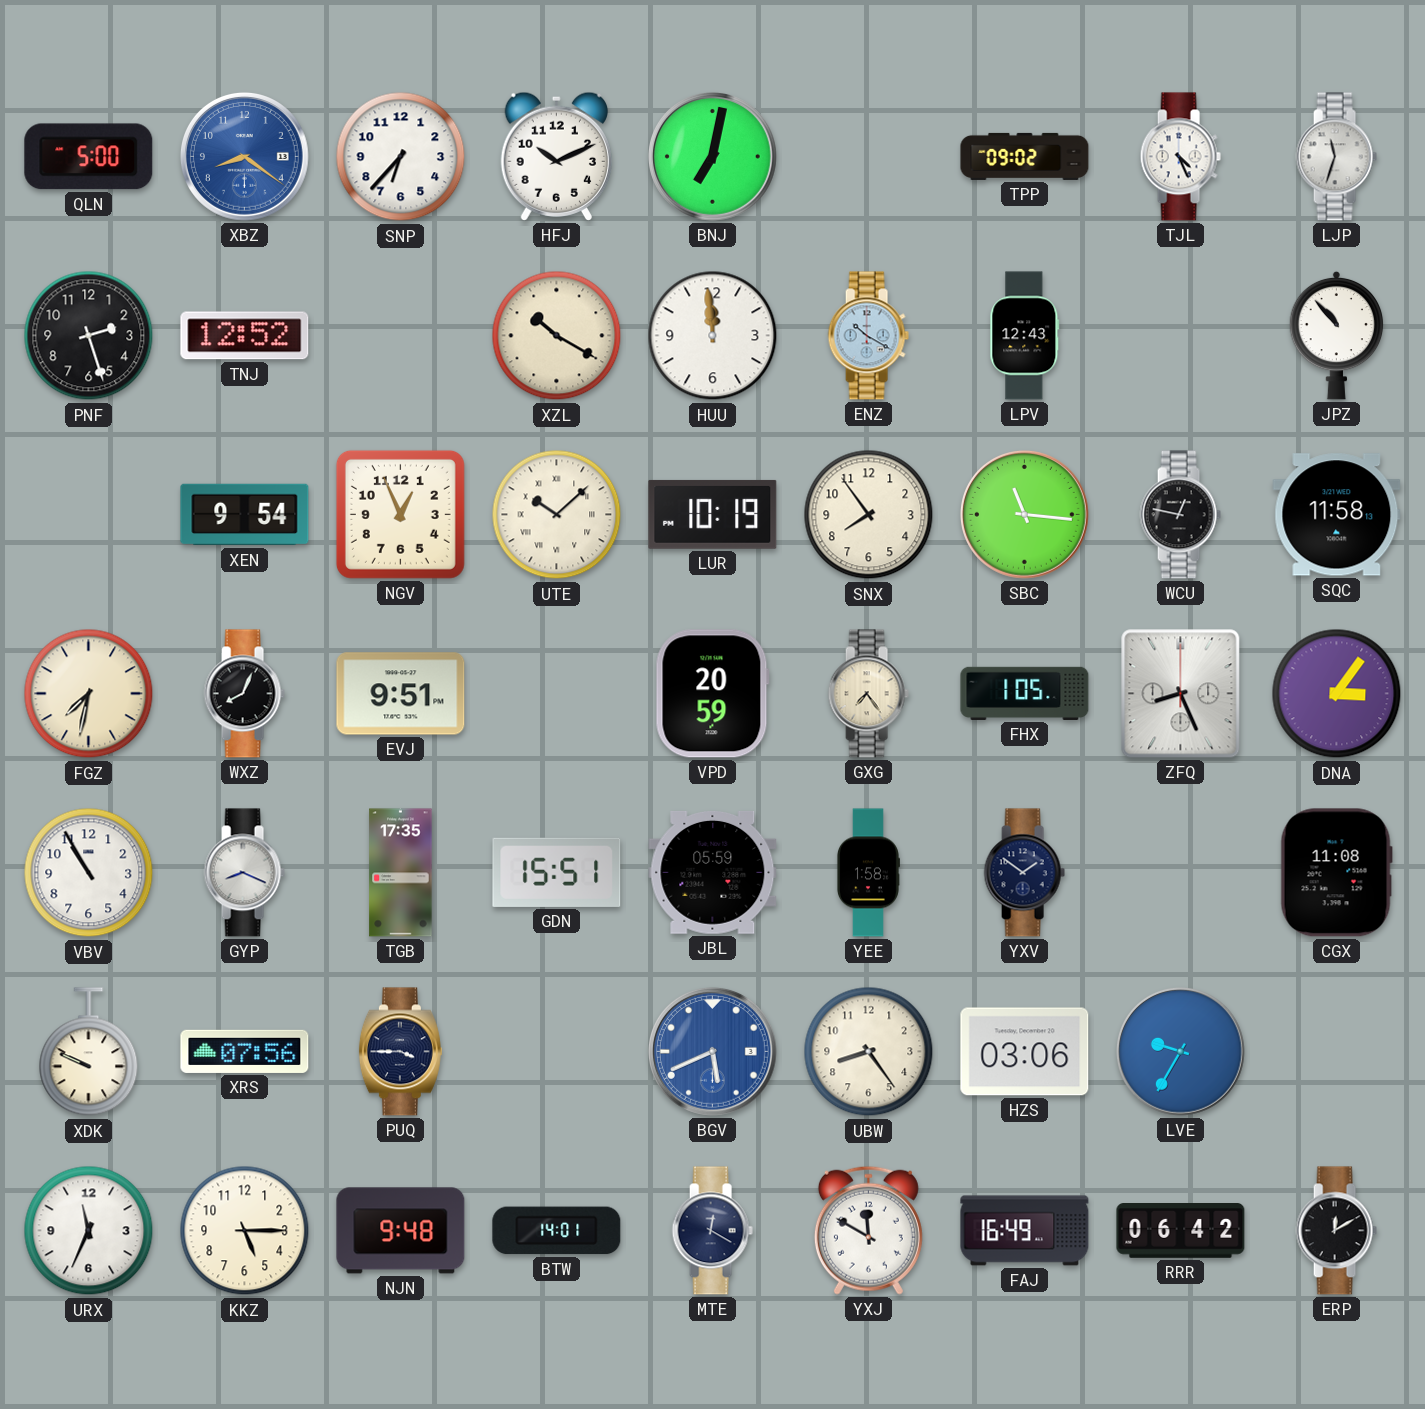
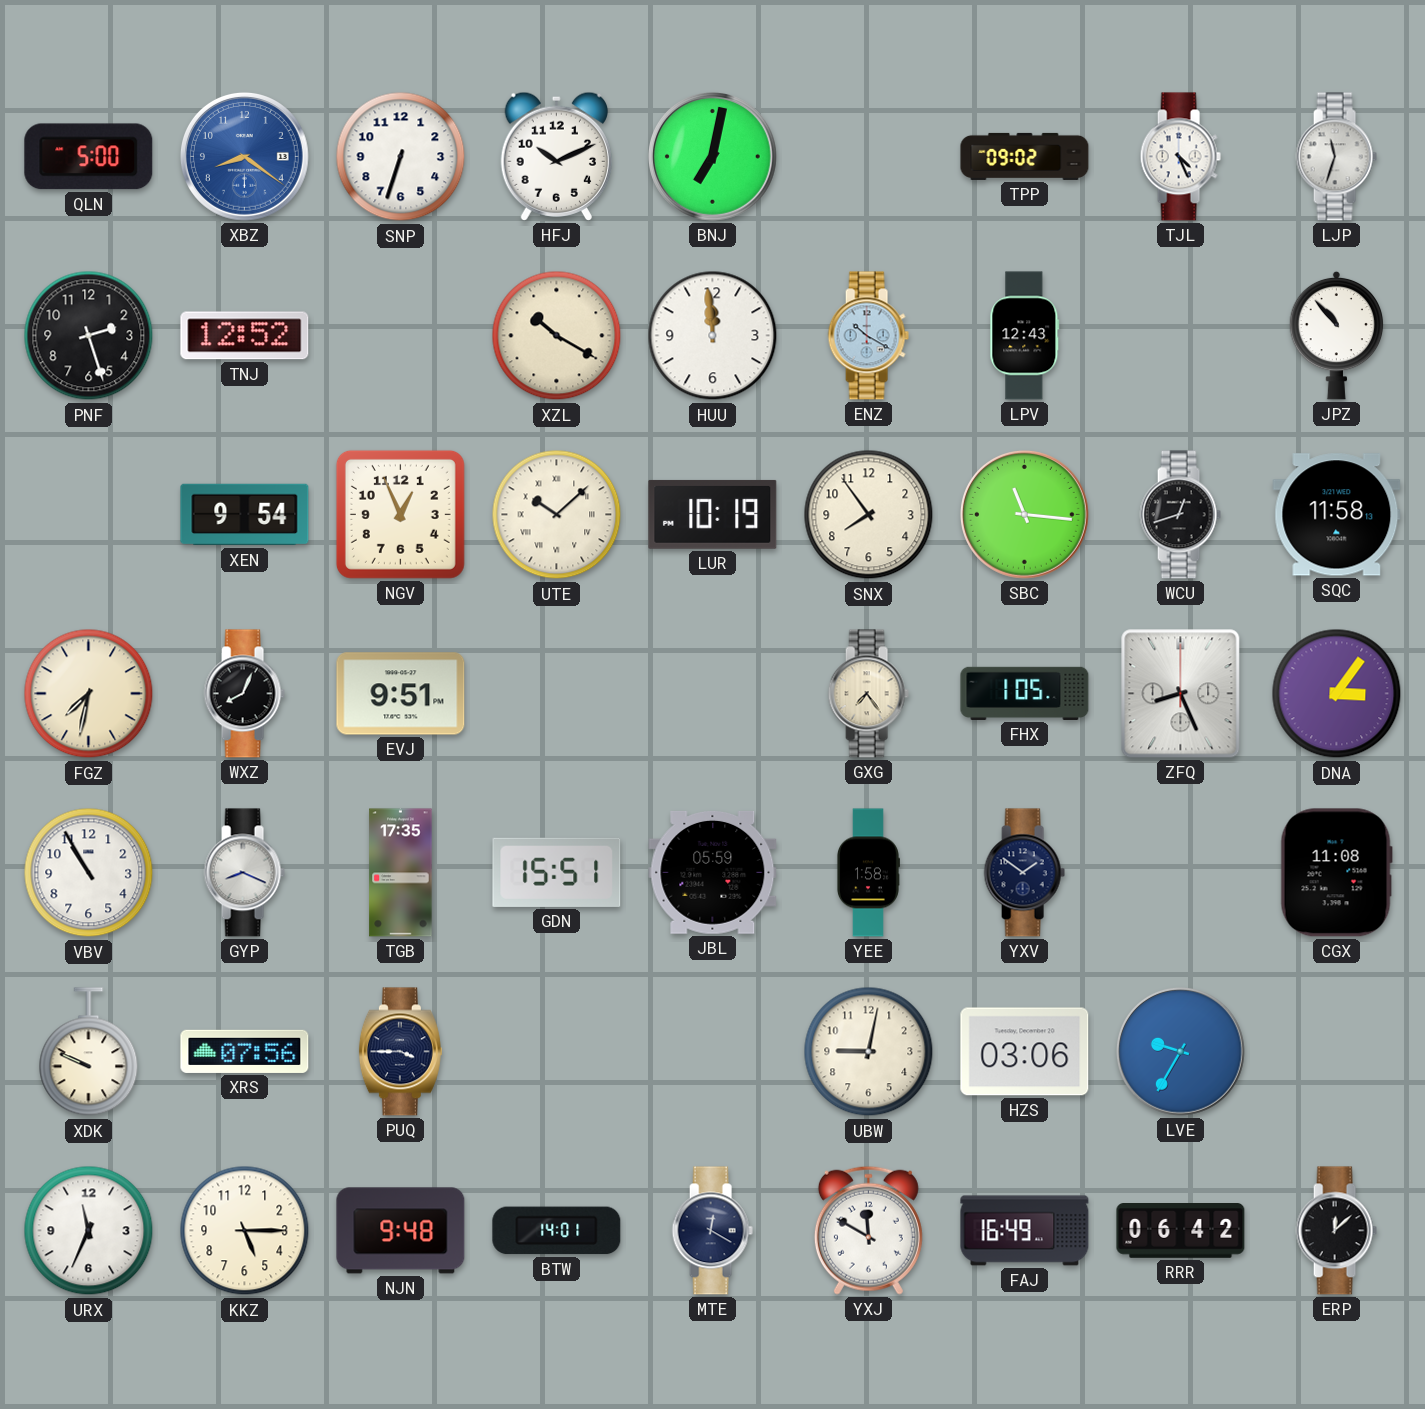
SNP: 6:37 -> 6:33 (401, 157)
WCU: 12:47 -> 12:42 (1180, 515)
VPD: 20:59 -> none (712, 694)
BGV: 5:41 -> none (712, 1051)
UBW: 8:24 -> 9:02 (869, 1052)
ERP: 12:10 -> 12:08 (1336, 1231)
